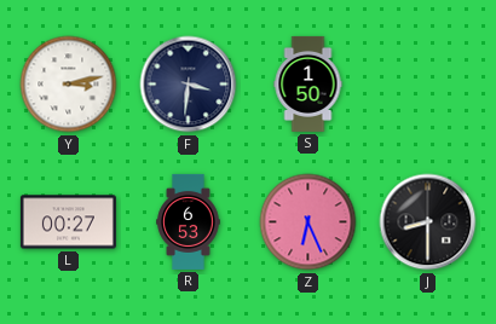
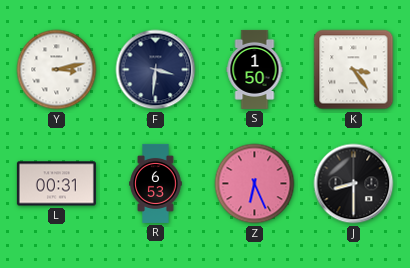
K: none -> 3:24 (354, 70)
L: 00:27 -> 00:31 (56, 184)
